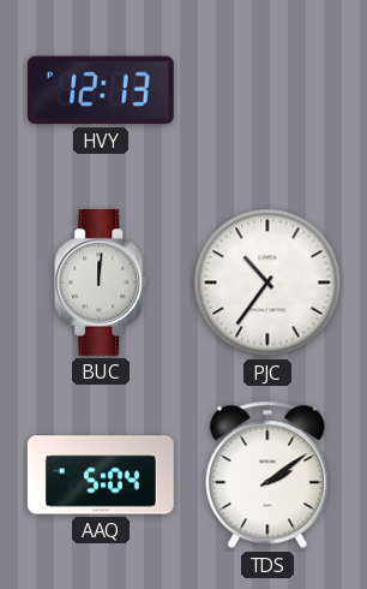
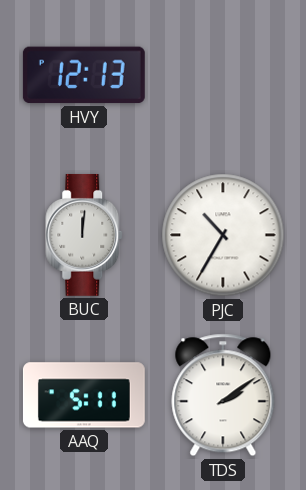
PJC: 10:36 -> 10:35 (223, 235)
AAQ: 5:04 -> 5:11 (84, 395)
